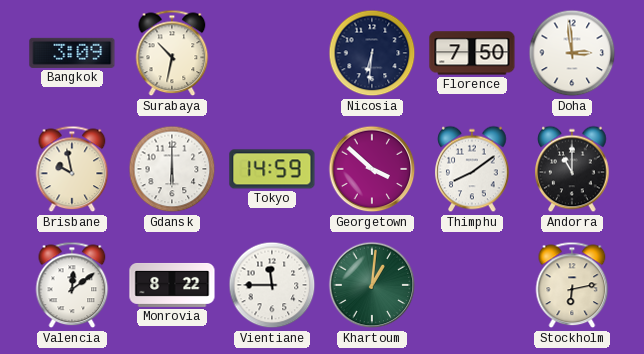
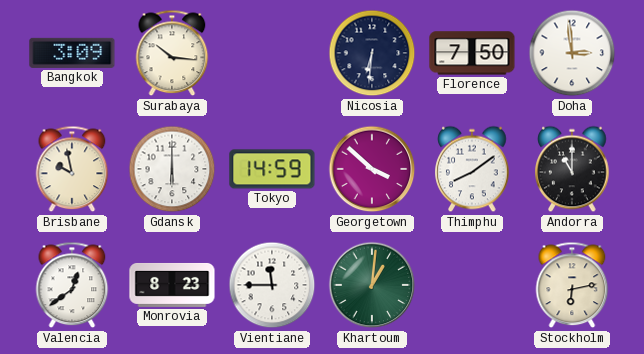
Surabaya: 10:32 -> 10:16 (172, 53)
Valencia: 12:09 -> 12:39 (72, 285)
Monrovia: 8:22 -> 8:23 (172, 285)
